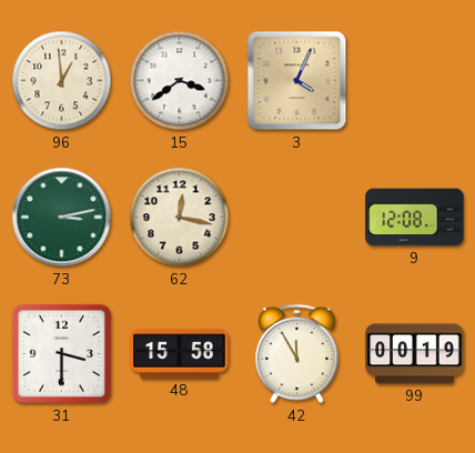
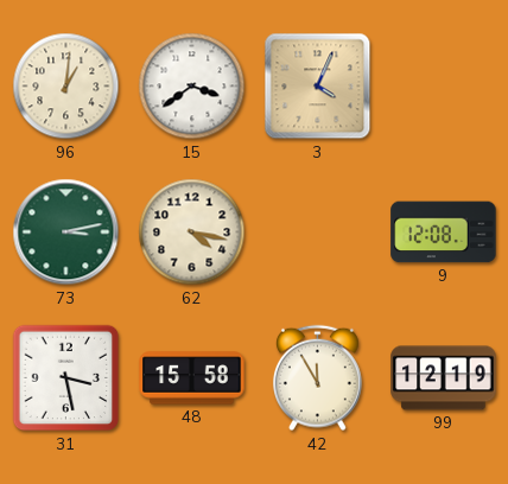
96: 12:59 -> 1:01 (66, 87)
62: 12:17 -> 4:17 (192, 233)
31: 3:30 -> 3:28 (66, 378)
99: 00:19 -> 12:19 (444, 378)
